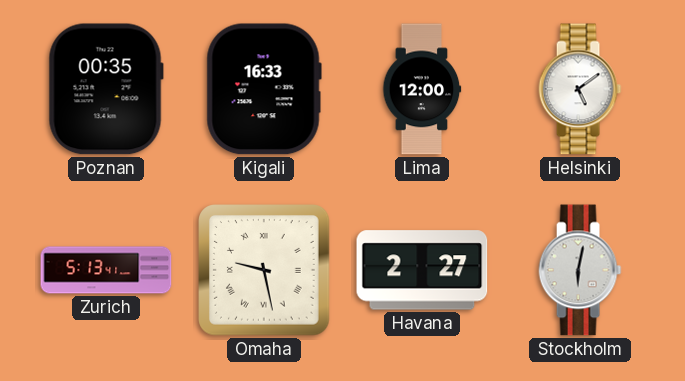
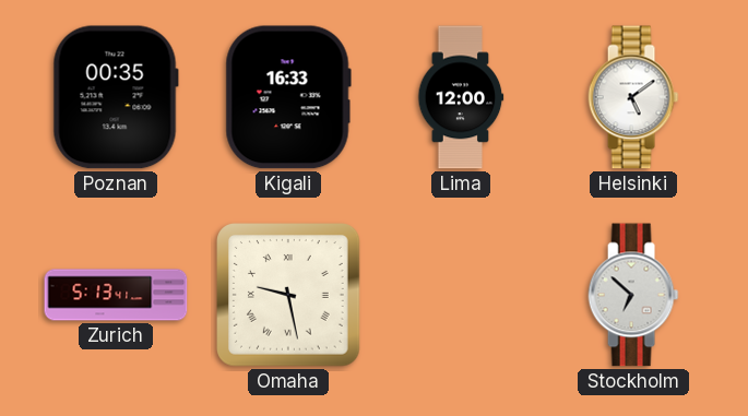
Havana: 2:27 -> none (422, 270)
Stockholm: 6:02 -> 6:52 (633, 295)
